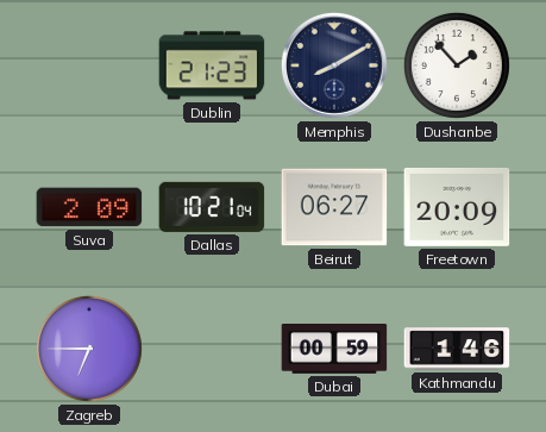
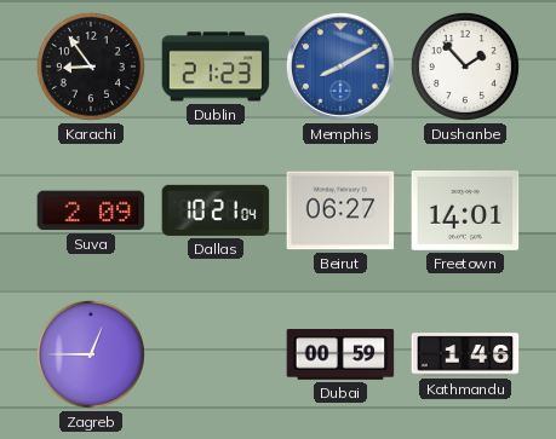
Karachi: none -> 8:54 (91, 67)
Memphis dial: navy -> blue (340, 67)
Freetown: 20:09 -> 14:01 (465, 210)
Zagreb: 6:45 -> 12:45 (91, 354)
